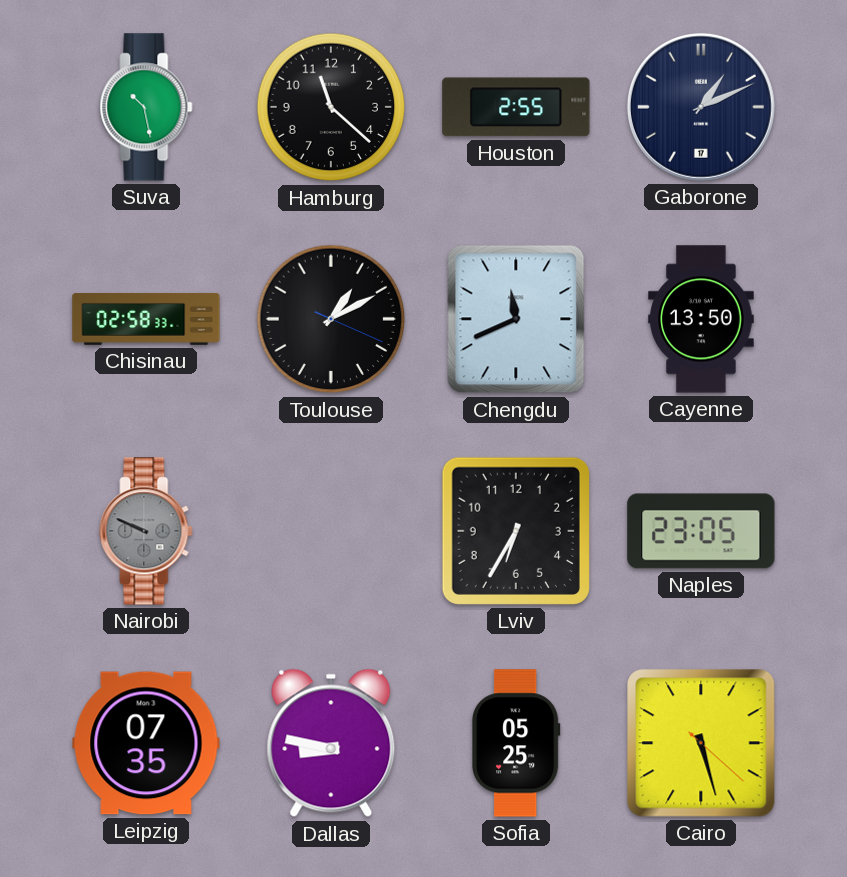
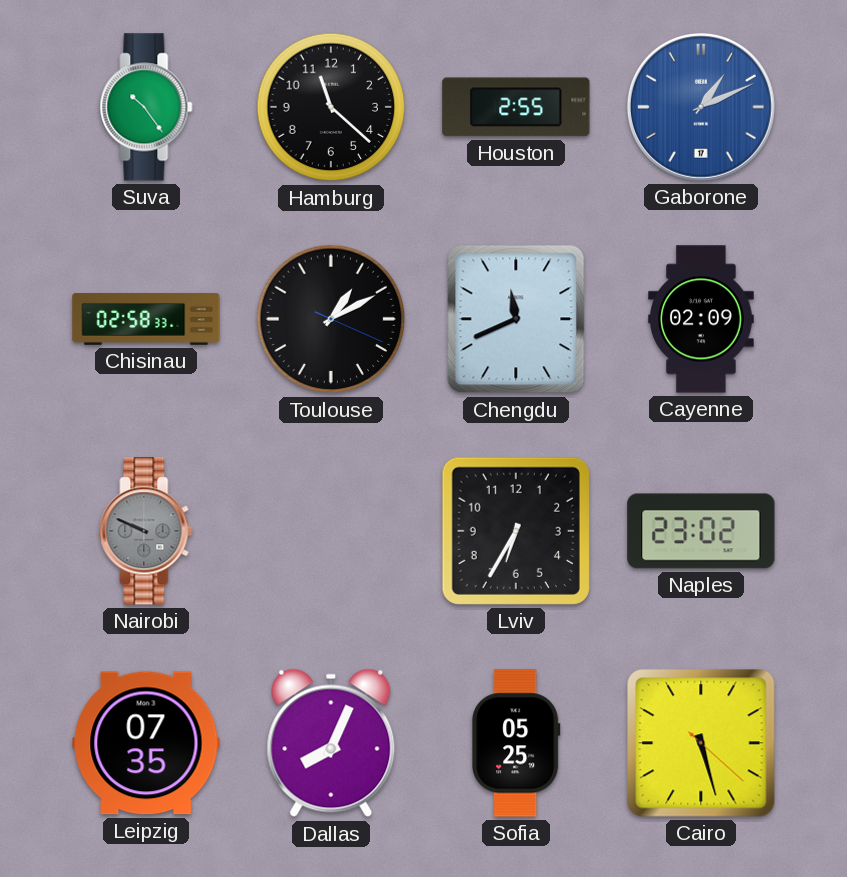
Suva: 10:28 -> 10:24 (146, 107)
Gaborone dial: navy -> blue (701, 107)
Cayenne: 13:50 -> 02:09 (701, 319)
Naples: 23:05 -> 23:02 (701, 531)
Dallas: 8:47 -> 8:04 (331, 743)
